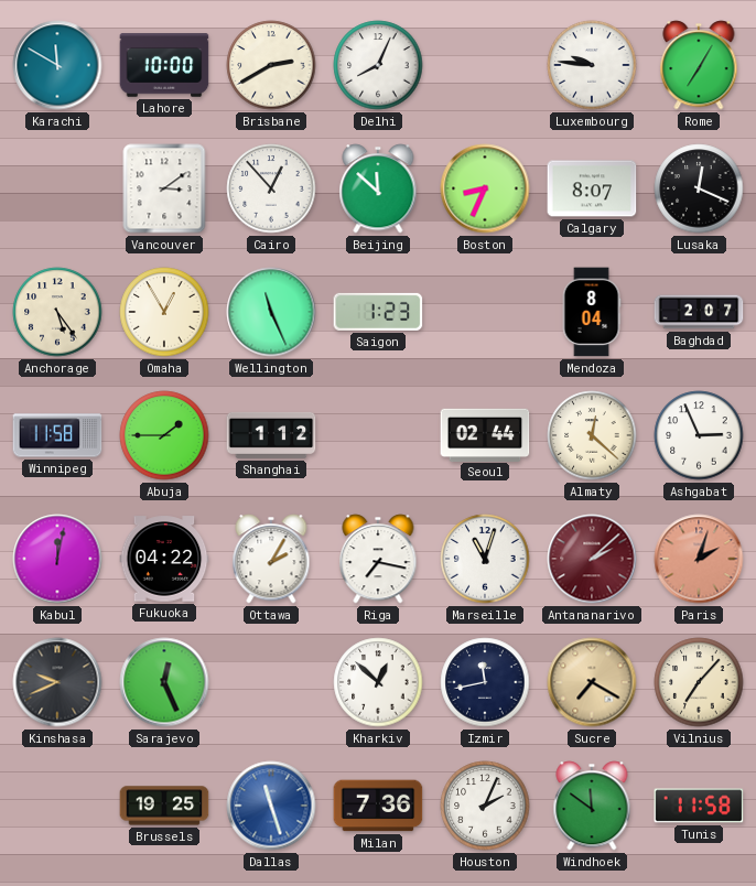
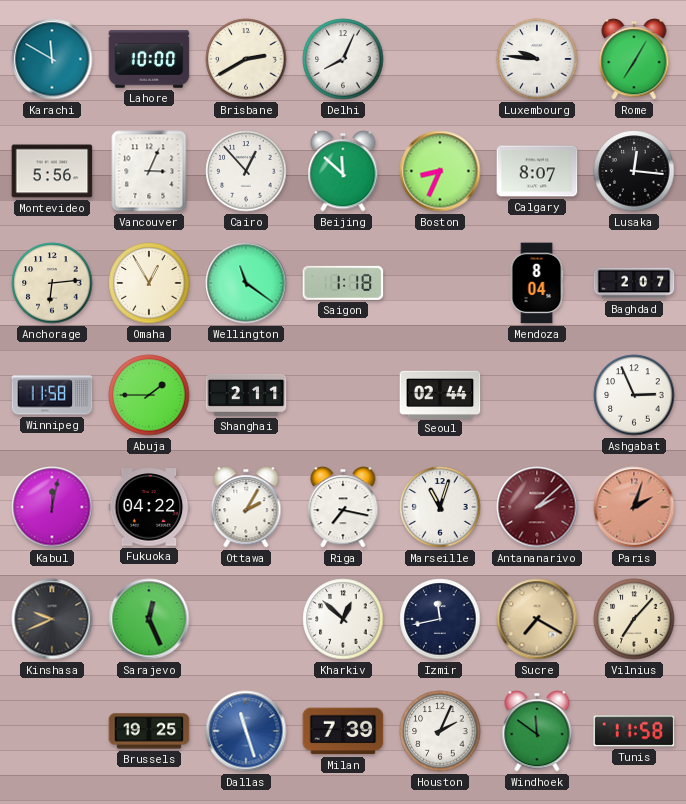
Montevideo: none -> 5:56 (52, 171)
Vancouver: 3:09 -> 3:04 (149, 171)
Lusaka: 12:19 -> 12:16 (634, 171)
Anchorage: 5:24 -> 6:14 (52, 283)
Wellington: 11:26 -> 11:21 (246, 283)
Saigon: 1:23 -> 1:18 (343, 283)
Shanghai: 1:12 -> 2:11 (246, 395)
Almaty: 12:22 -> none (592, 435)
Milan: 7:36 -> 7:39 (343, 731)
